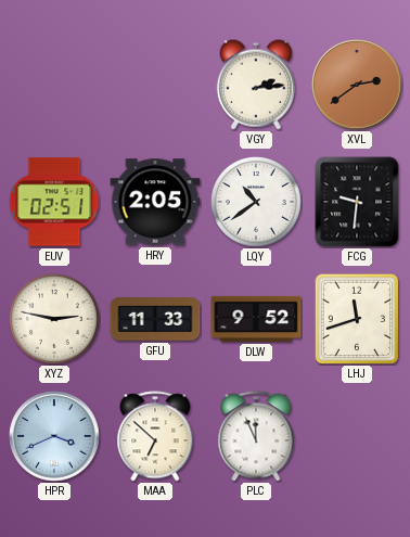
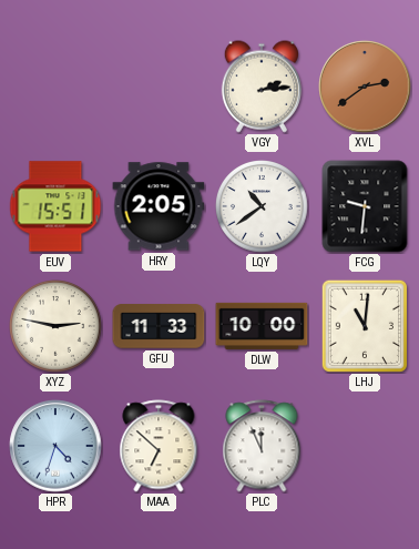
EUV: 02:51 -> 15:51 (55, 206)
DLW: 9:52 -> 10:00 (262, 326)
LHJ: 11:42 -> 11:01 (365, 325)
HPR: 3:41 -> 4:33 (55, 446)
